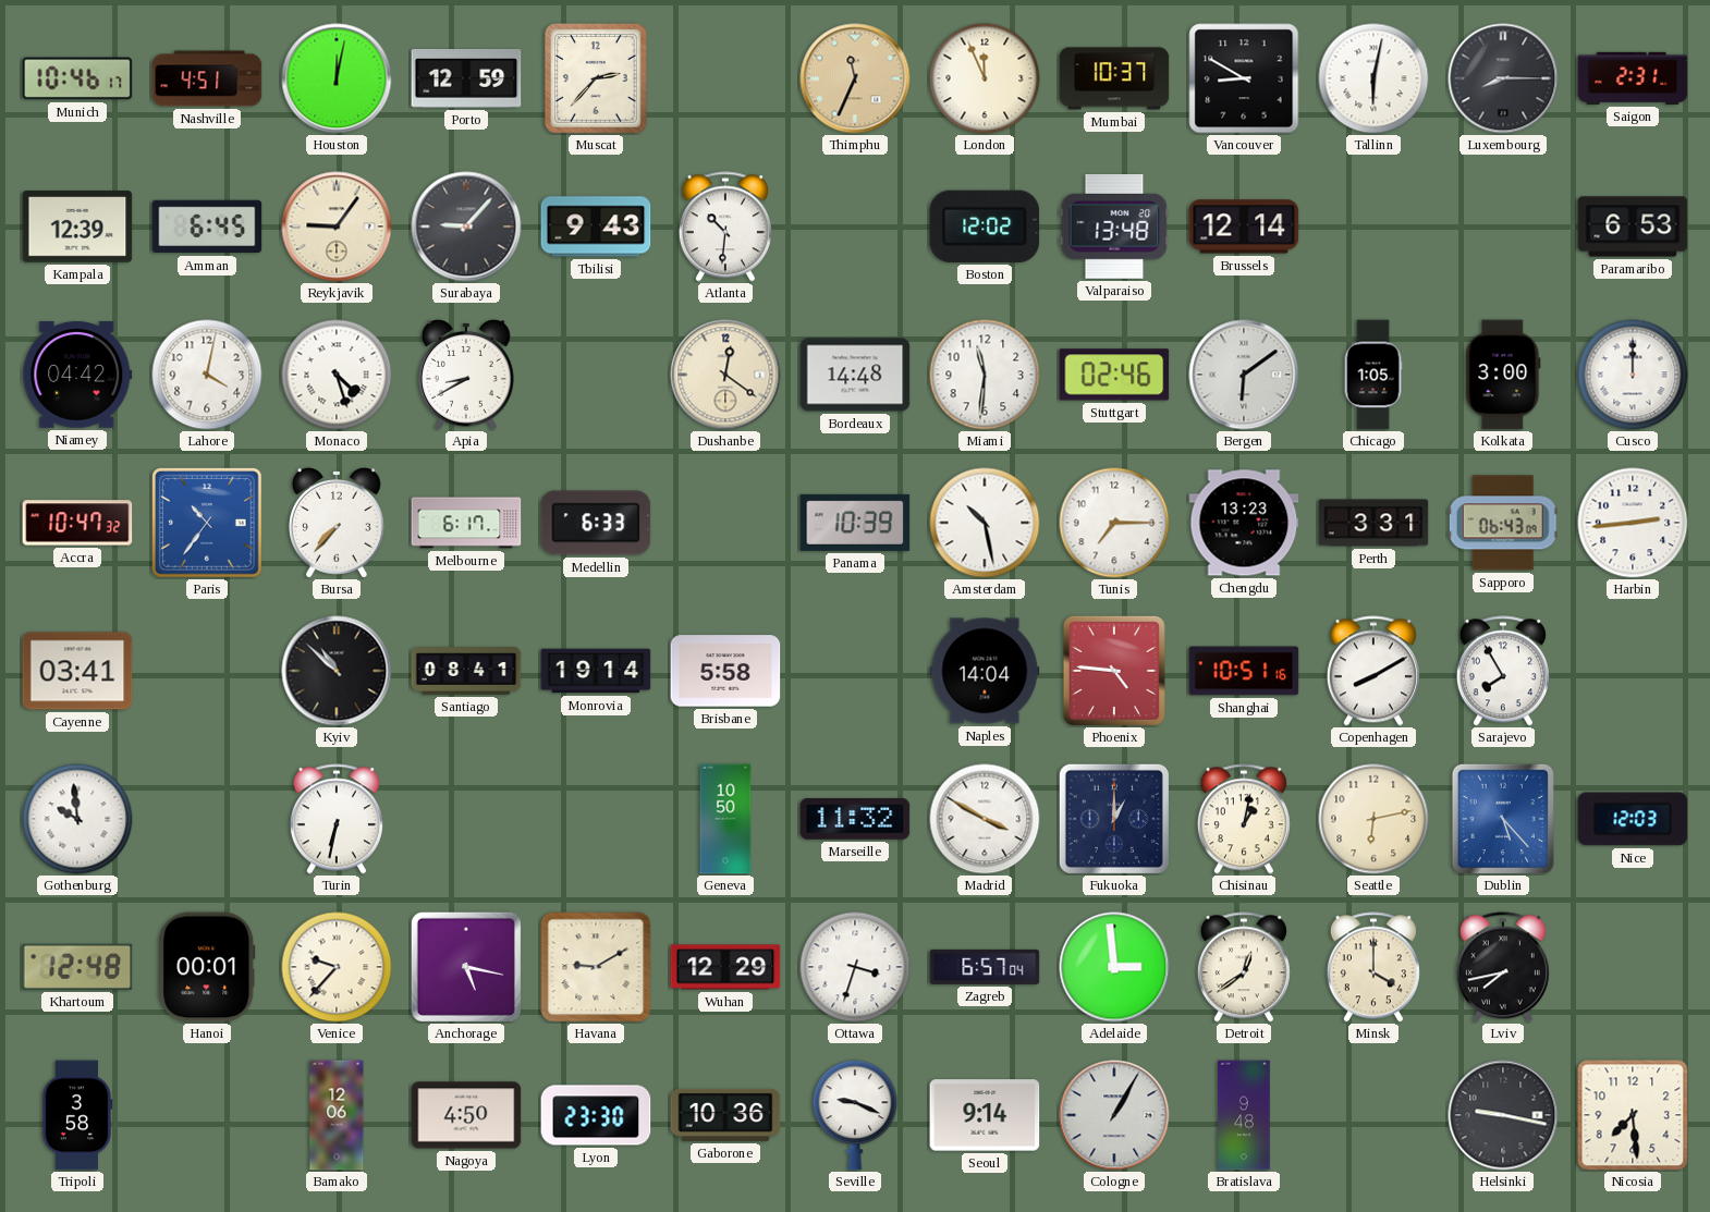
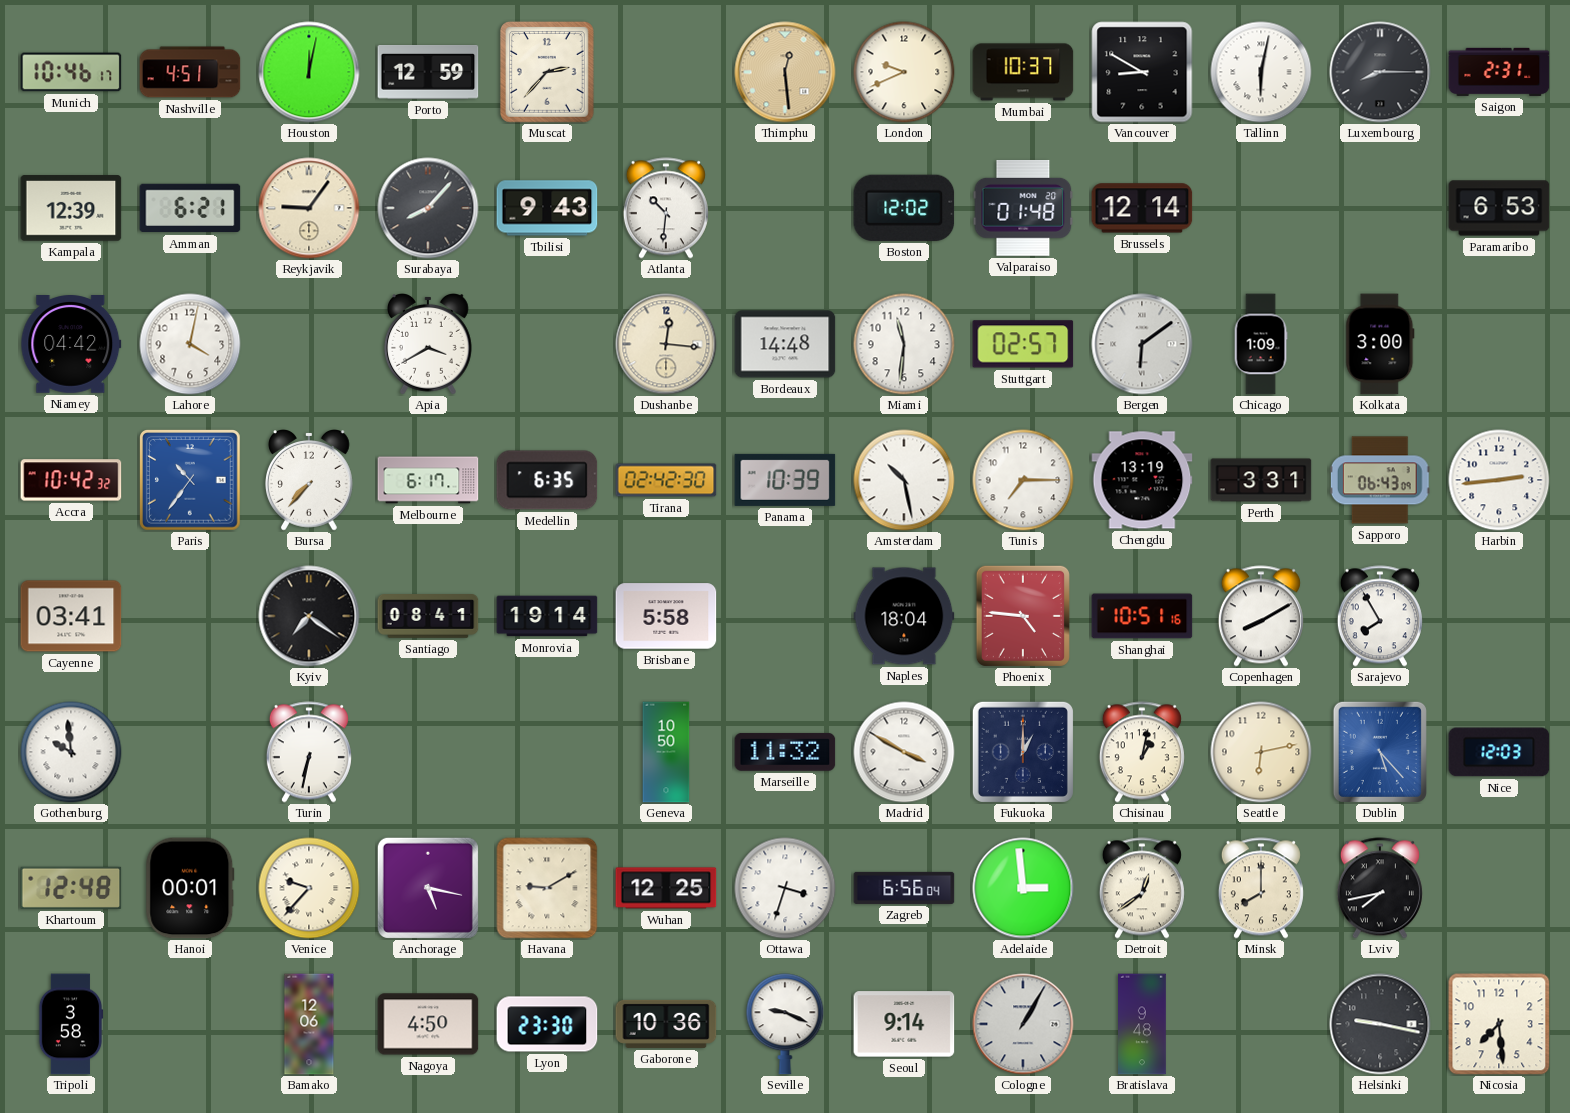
Thimphu: 11:34 -> 12:29 (785, 72)
London: 11:56 -> 9:41 (904, 72)
Amman: 6:45 -> 6:21 (190, 208)
Surabaya: 9:07 -> 8:07 (428, 208)
Valparaiso: 13:48 -> 01:48 (1023, 208)
Monaco: 4:27 -> none (337, 375)
Apia: 8:40 -> 3:40 (429, 345)
Dushanbe: 12:21 -> 12:16 (666, 344)
Stuttgart: 02:46 -> 02:57 (1023, 344)
Chicago: 1:05 -> 1:09 (1261, 344)
Cusco: 12:00 -> none (1633, 375)
Accra: 10:47 -> 10:42 (71, 480)
Medellin: 6:33 -> 6:35 (547, 480)
Tirana: none -> 02:42 (666, 480)
Chengdu: 13:23 -> 13:19 (1142, 480)
Kyiv: 10:52 -> 7:21 (309, 616)
Naples: 14:04 -> 18:04 (904, 616)
Wuhan: 12:29 -> 12:25 (666, 888)
Zagreb: 6:57 -> 6:56 (904, 888)
Minsk: 4:00 -> 8:00 (1261, 888)
